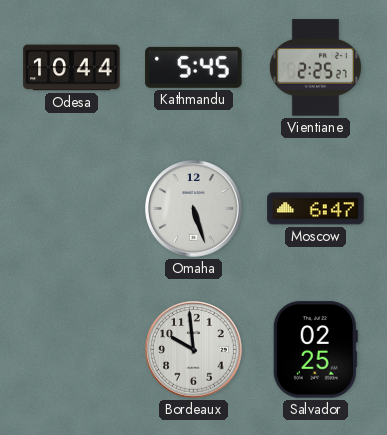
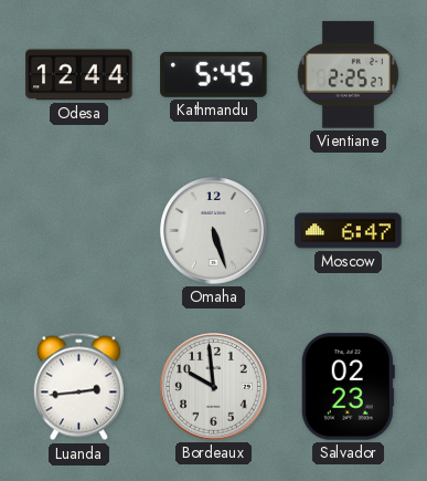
Odesa: 10:44 -> 12:44 (79, 75)
Luanda: none -> 2:44 (78, 387)
Salvador: 02:25 -> 02:23 (348, 387)
